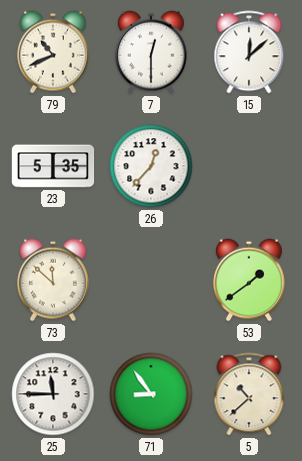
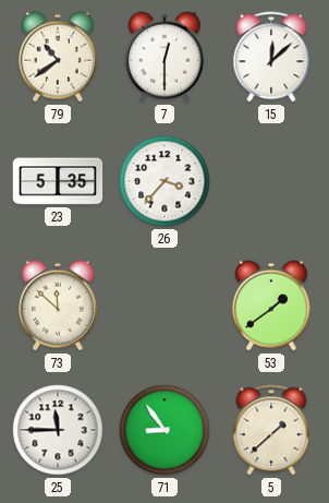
79: 10:41 -> 10:39 (58, 57)
26: 12:37 -> 3:37 (164, 181)
5: 10:38 -> 1:38 (271, 430)
